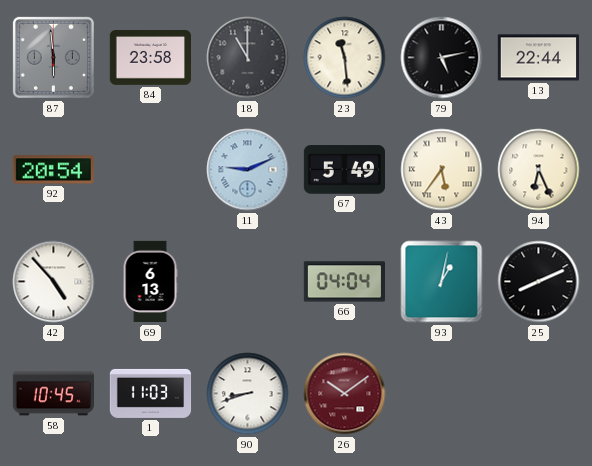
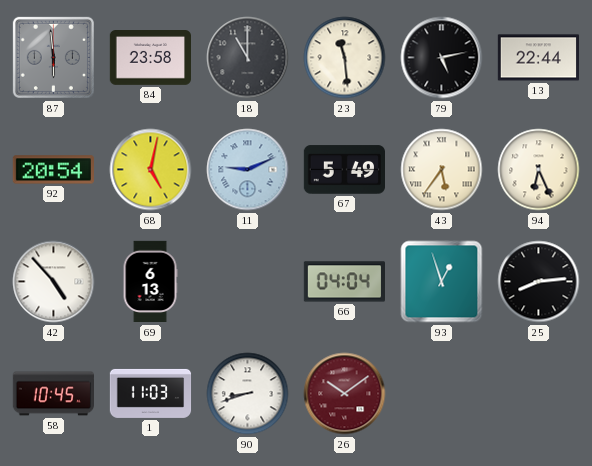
68: none -> 5:02 (151, 170)
93: 1:02 -> 12:57 (442, 282)
25: 8:11 -> 8:14 (539, 282)
